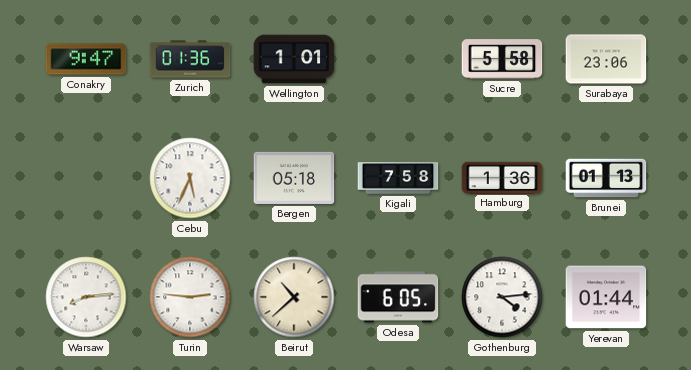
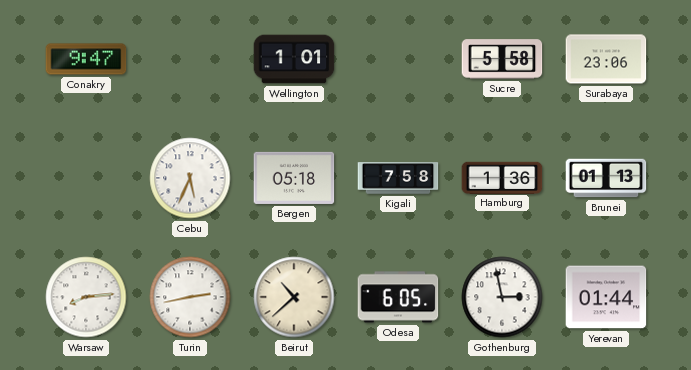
Zurich: 01:36 -> none (190, 59)
Turin: 2:46 -> 2:43 (190, 297)
Gothenburg: 4:14 -> 2:58 (502, 297)
